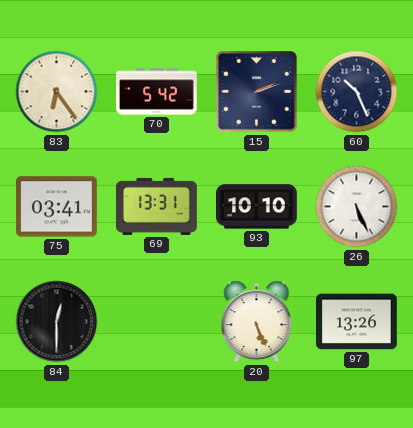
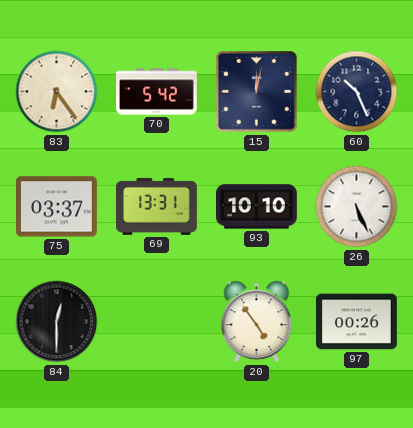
15: 2:12 -> 12:02 (257, 92)
75: 03:41 -> 03:37 (57, 207)
20: 5:26 -> 4:54 (257, 322)
97: 13:26 -> 00:26 (357, 322)
